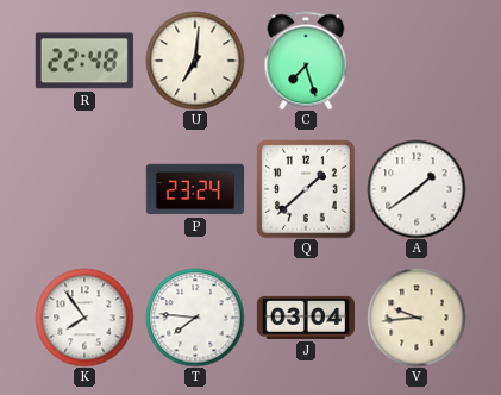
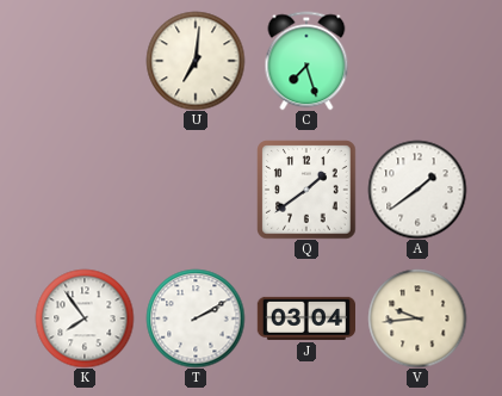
R: 22:48 -> none (84, 61)
P: 23:24 -> none (195, 189)
Q: 1:38 -> 1:39 (306, 190)
T: 7:46 -> 2:10 (196, 318)
